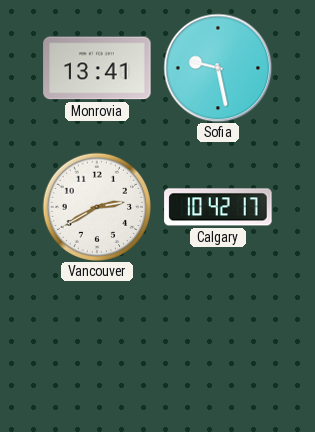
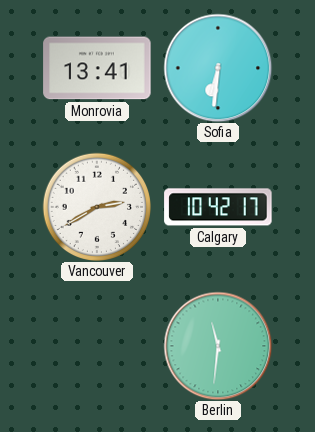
Sofia: 9:28 -> 6:31 (218, 68)
Berlin: none -> 11:31 (218, 346)
